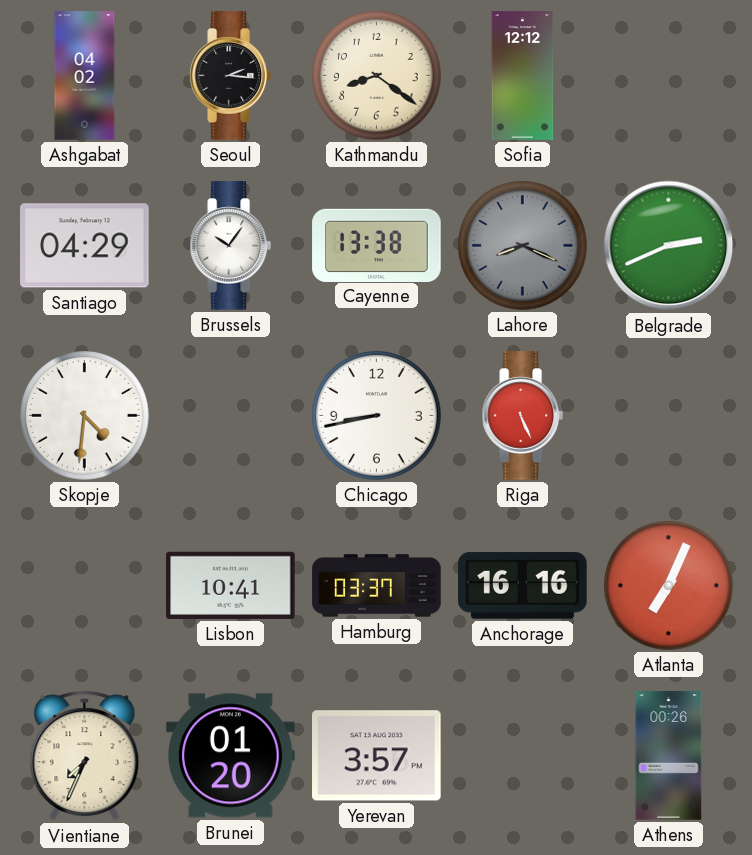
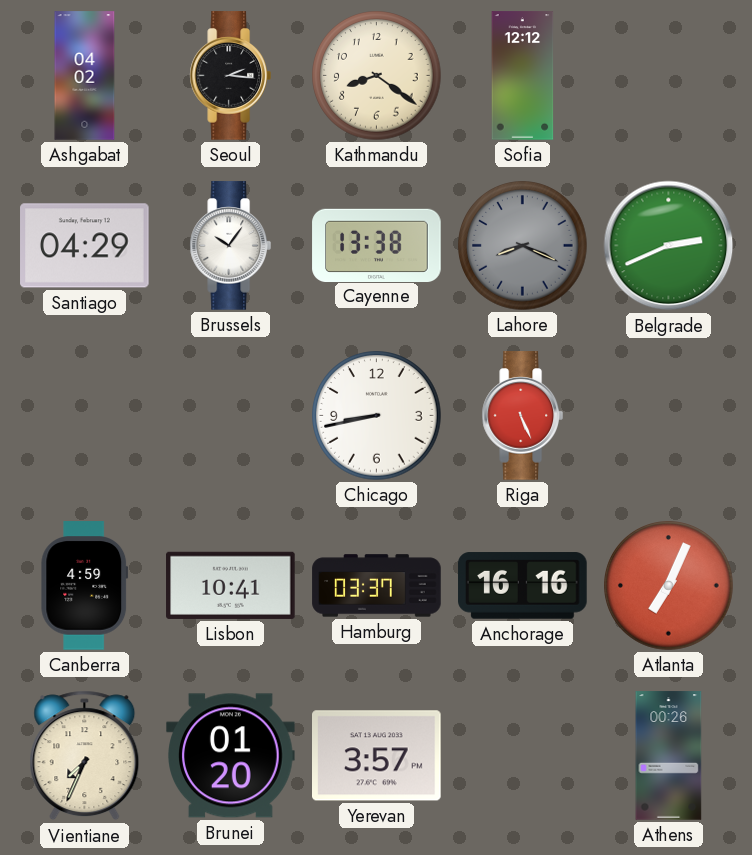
Skopje: 4:31 -> none (85, 416)
Canberra: none -> 4:59 (85, 586)
